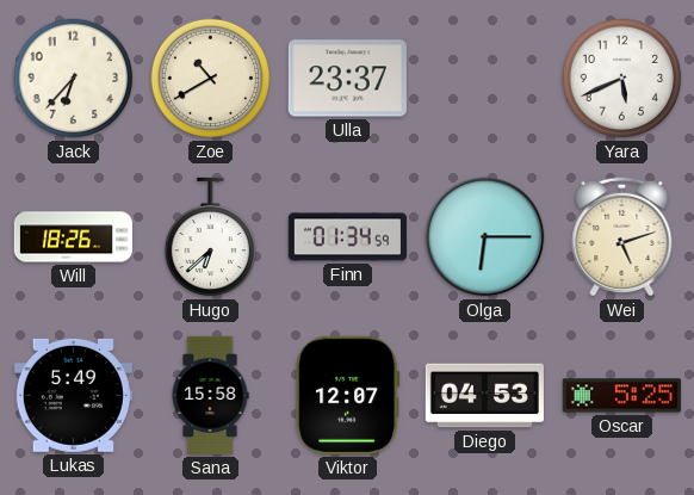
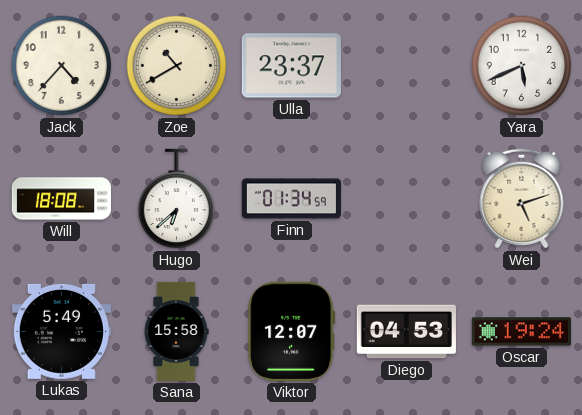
Jack: 6:37 -> 4:37 (62, 66)
Will: 18:26 -> 18:08 (61, 199)
Olga: 6:15 -> none (485, 237)
Oscar: 5:25 -> 19:24 (521, 332)
